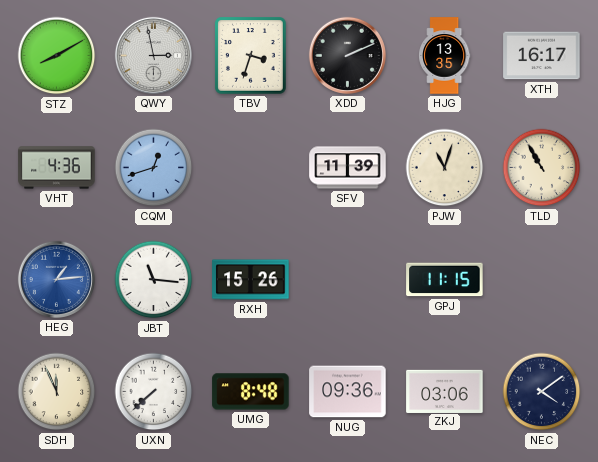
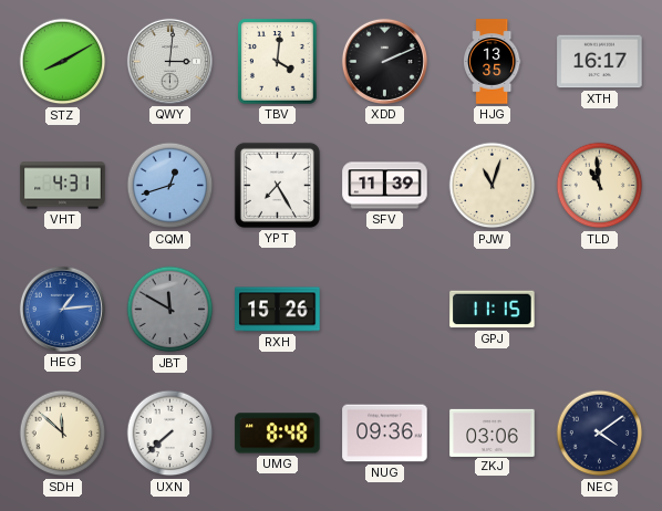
QWY: 2:58 -> 3:01 (169, 61)
TBV: 3:33 -> 4:01 (278, 62)
VHT: 4:36 -> 4:31 (63, 186)
YPT: none -> 7:25 (277, 185)
TLD: 10:55 -> 10:59 (600, 186)
JBT: 11:16 -> 11:50 (170, 310)
JBT dial: white -> grey (170, 310)
SDH: 11:56 -> 11:52 (63, 434)
